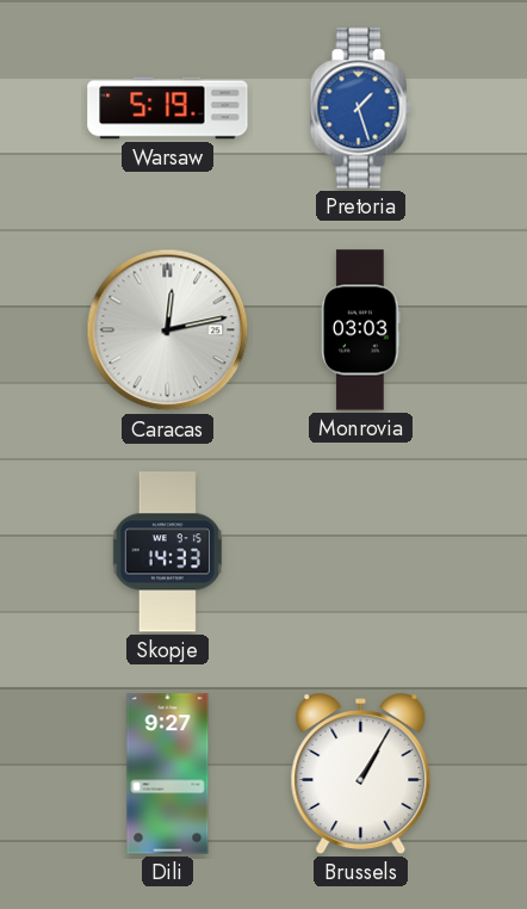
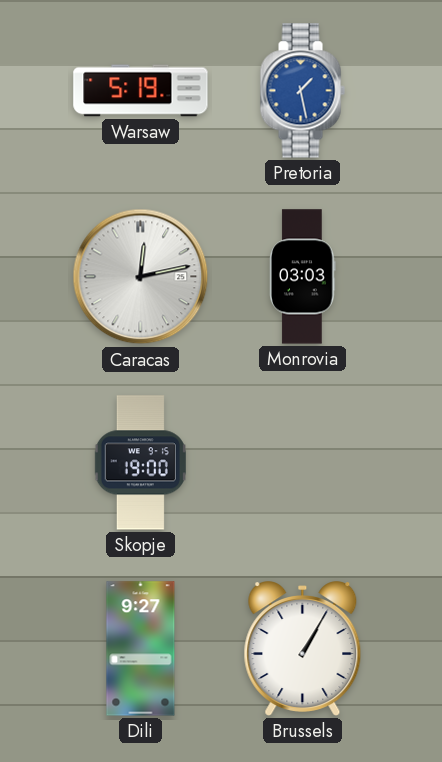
Pretoria: 1:27 -> 1:28 (302, 91)
Skopje: 14:33 -> 19:00 (140, 463)
